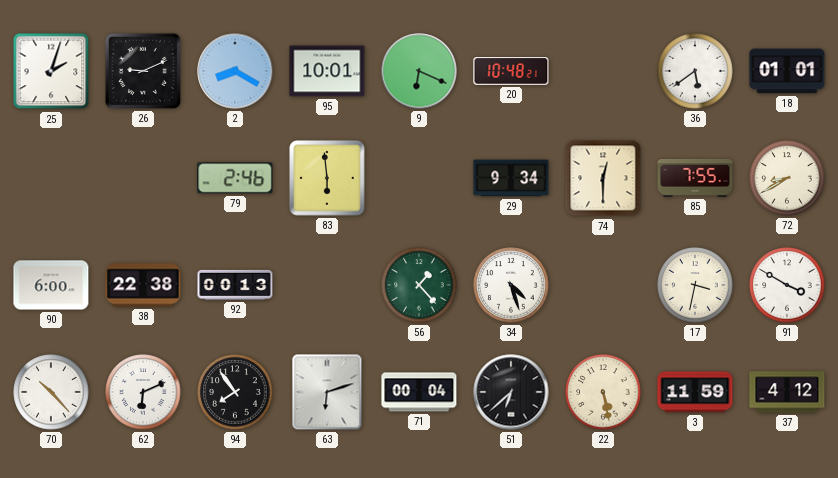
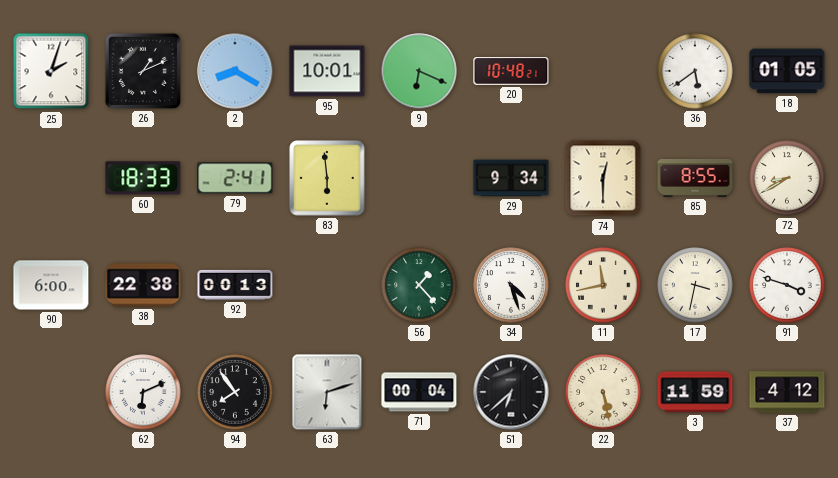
26: 9:11 -> 1:11 (143, 71)
18: 01:01 -> 01:05 (787, 71)
60: none -> 18:33 (143, 178)
79: 2:46 -> 2:41 (235, 178)
85: 7:55 -> 8:55 (695, 178)
11: none -> 11:43 (603, 285)
91: 3:50 -> 3:48 (787, 285)
70: 10:23 -> none (51, 392)
